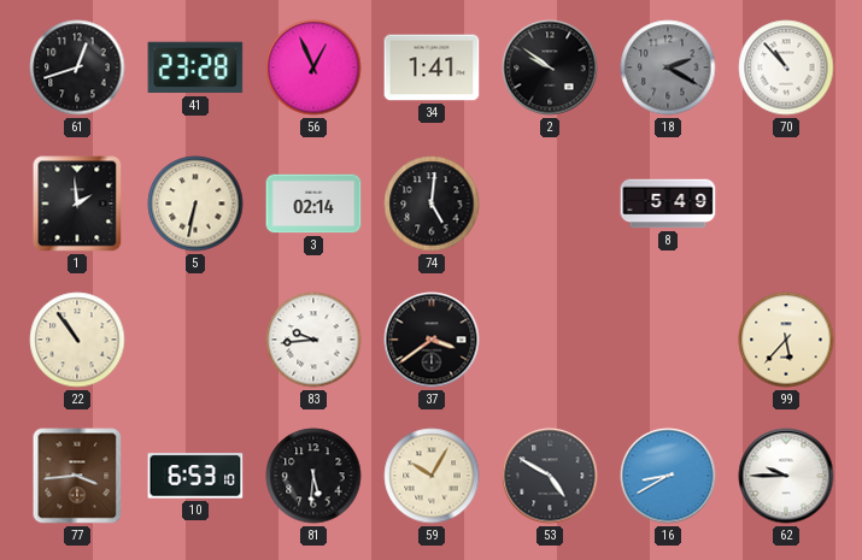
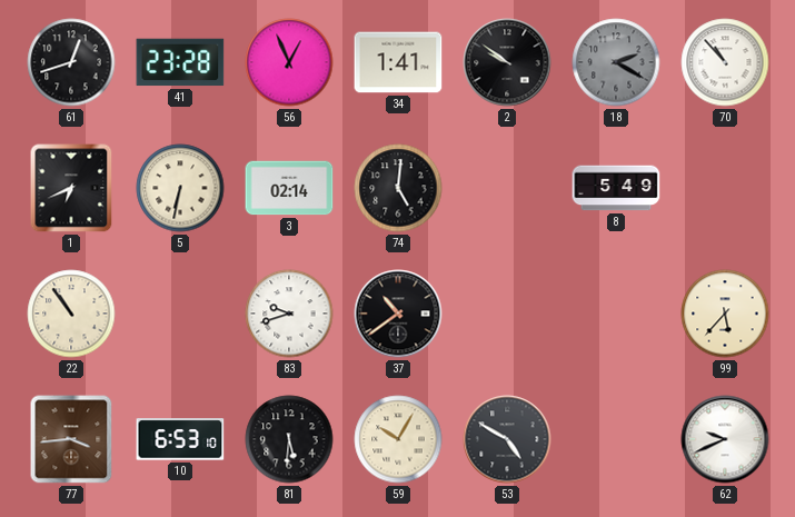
1: 1:59 -> 6:41 (71, 188)
83: 9:44 -> 9:42 (289, 314)
37: 3:39 -> 10:39 (398, 314)
16: 8:40 -> none (668, 476)
62: 9:45 -> 9:41 (725, 439)
